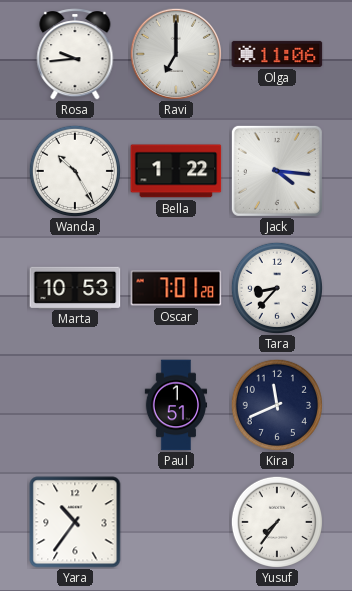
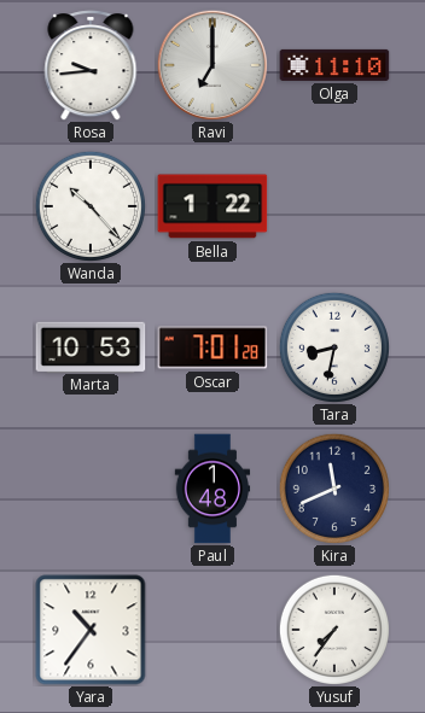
Olga: 11:06 -> 11:10 (334, 65)
Wanda: 10:25 -> 10:23 (91, 206)
Jack: 4:16 -> none (277, 171)
Tara: 8:37 -> 8:32 (334, 347)
Paul: 1:51 -> 1:48 (212, 489)
